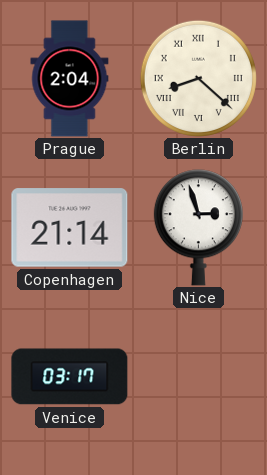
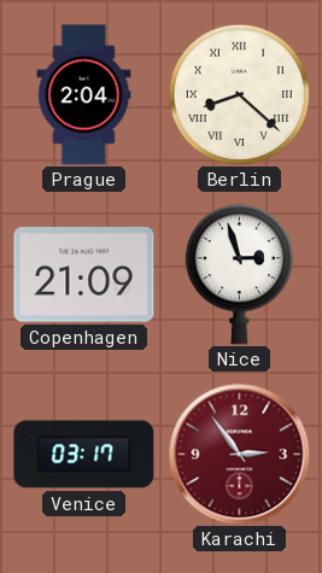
Copenhagen: 21:14 -> 21:09 (84, 275)
Karachi: none -> 2:54 (239, 454)
